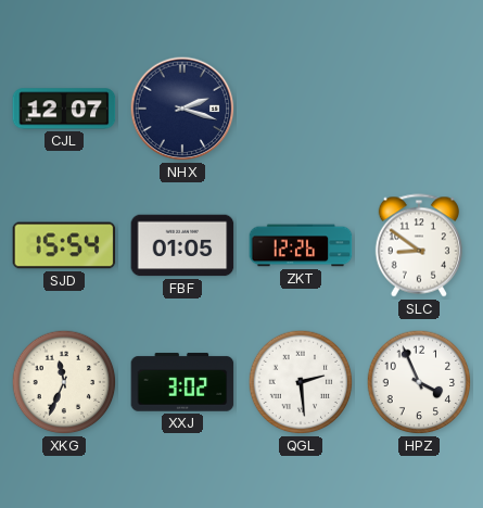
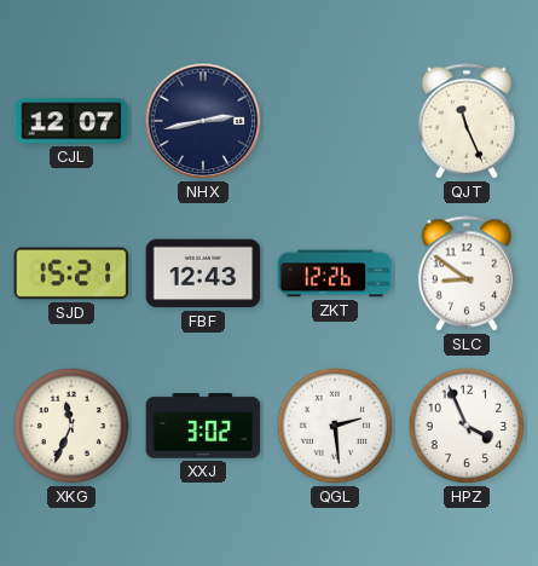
NHX: 2:18 -> 2:43 (203, 121)
QJT: none -> 11:26 (467, 121)
SJD: 15:54 -> 15:21 (71, 273)
FBF: 01:05 -> 12:43 (203, 273)
